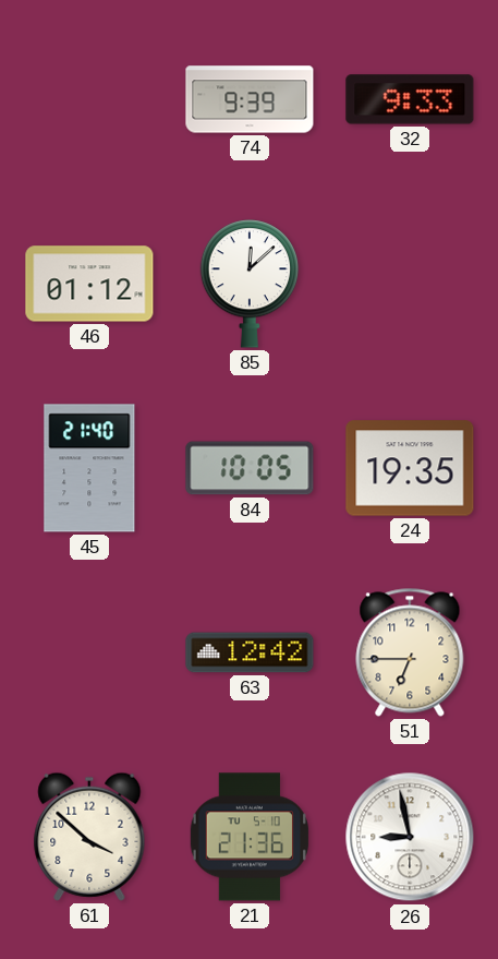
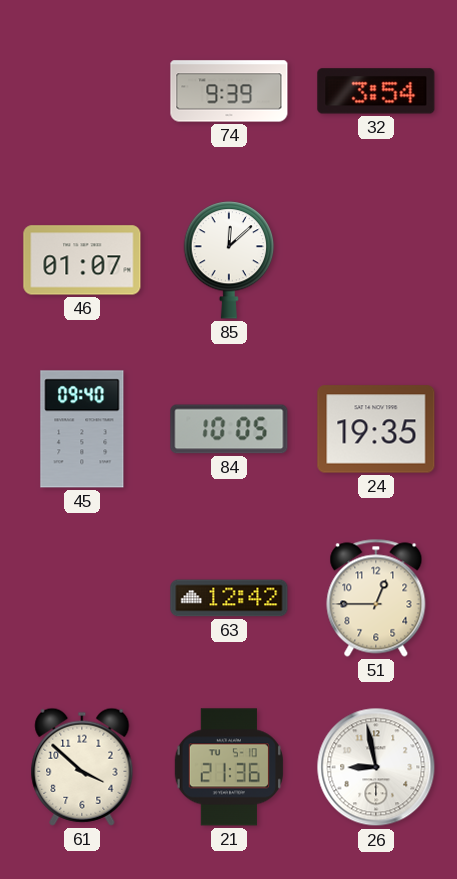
32: 9:33 -> 3:54 (376, 91)
46: 01:12 -> 01:07 (82, 260)
45: 21:40 -> 09:40 (82, 429)
51: 6:45 -> 12:45 (376, 598)
